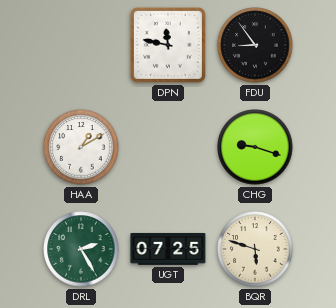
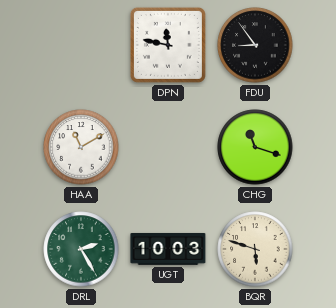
HAA: 1:10 -> 11:10 (81, 147)
CHG: 9:18 -> 11:18 (255, 147)
UGT: 07:25 -> 10:03 (168, 249)
